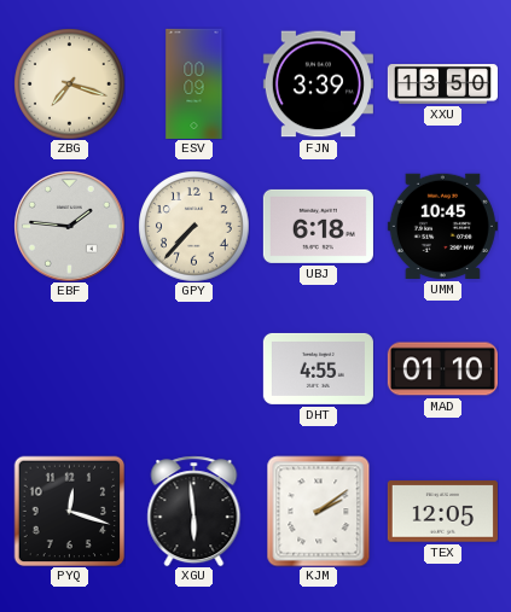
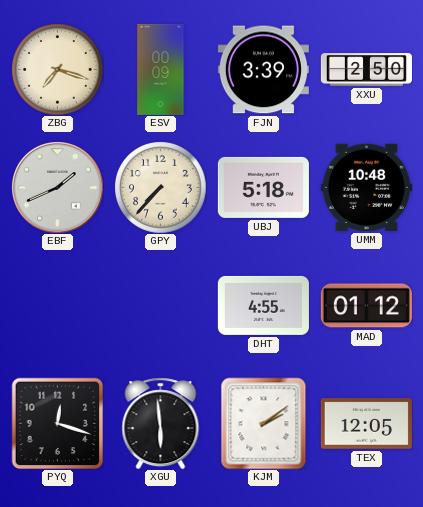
XXU: 13:50 -> 2:50 (366, 70)
EBF: 1:46 -> 1:41 (58, 188)
UBJ: 6:18 -> 5:18 (263, 187)
UMM: 10:45 -> 10:48 (366, 187)
MAD: 01:10 -> 01:12 (366, 306)
